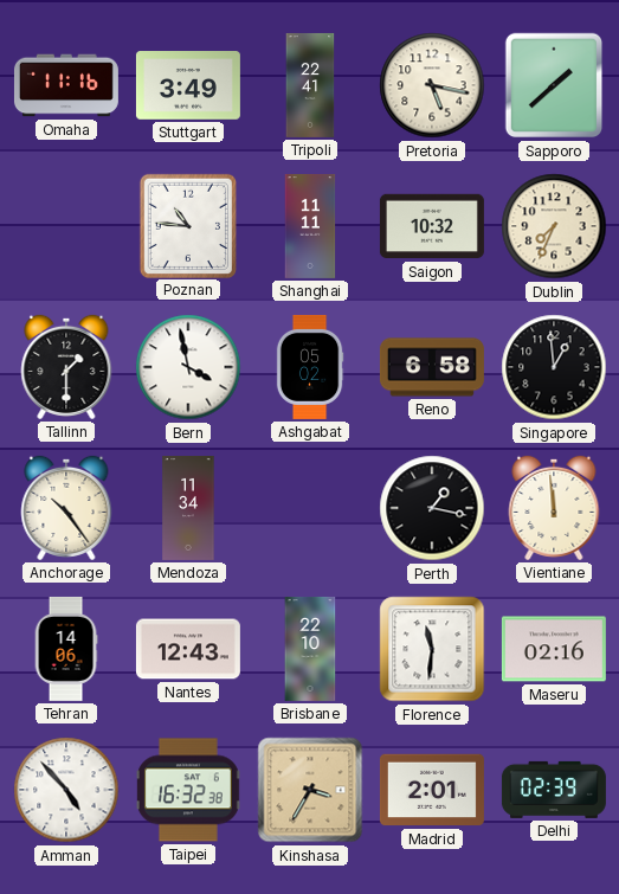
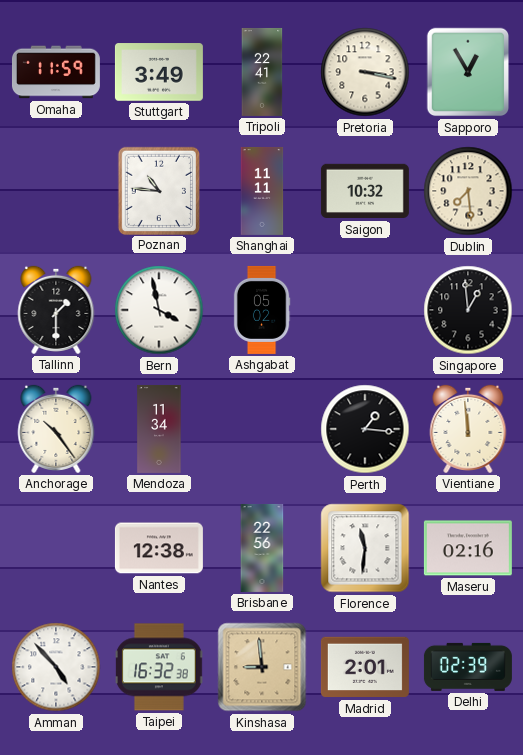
Omaha: 11:16 -> 11:59 (56, 72)
Pretoria: 5:17 -> 3:17 (365, 72)
Sapporo: 1:38 -> 12:55 (468, 72)
Dublin: 7:34 -> 7:29 (468, 191)
Reno: 6:58 -> none (432, 367)
Perth: 1:17 -> 1:16 (365, 429)
Tehran: 14:06 -> none (66, 649)
Nantes: 12:43 -> 12:38 (159, 548)
Brisbane: 22:10 -> 22:56 (262, 548)
Kinshasa: 3:35 -> 8:59 (262, 667)
